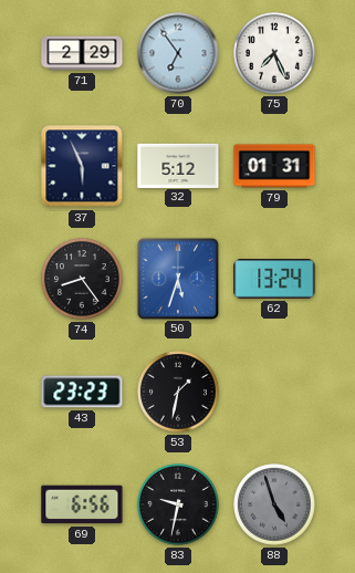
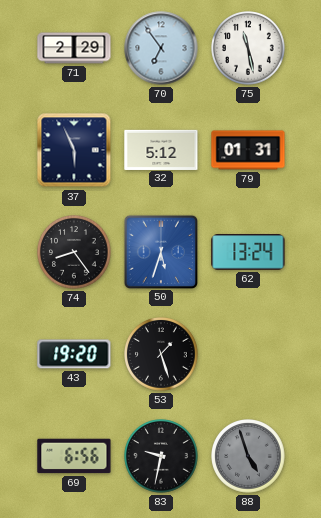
75: 7:26 -> 11:28 (249, 49)
43: 23:23 -> 19:20 (74, 354)
53: 1:32 -> 1:27 (162, 355)
